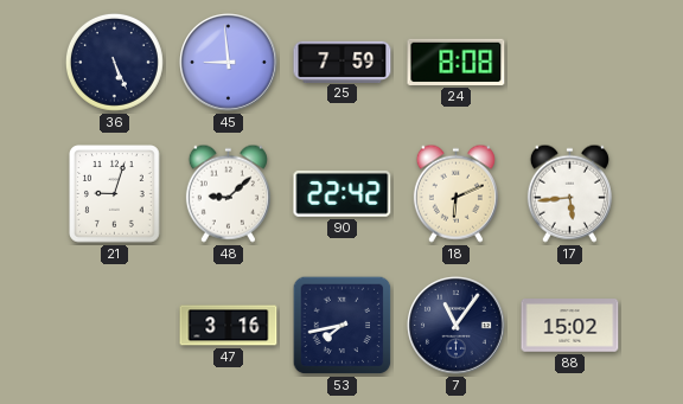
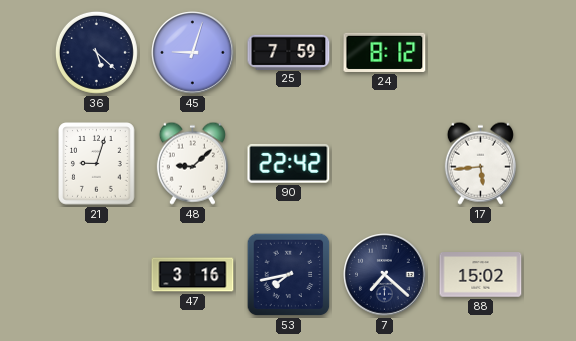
36: 5:26 -> 5:22 (96, 52)
45: 8:59 -> 9:03 (193, 53)
24: 8:08 -> 8:12 (385, 52)
18: 6:11 -> none (455, 193)
7: 11:06 -> 7:22 (385, 275)
